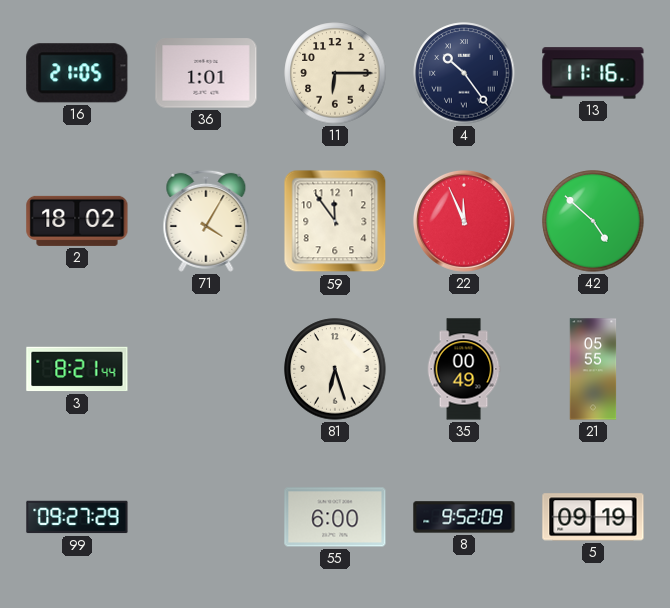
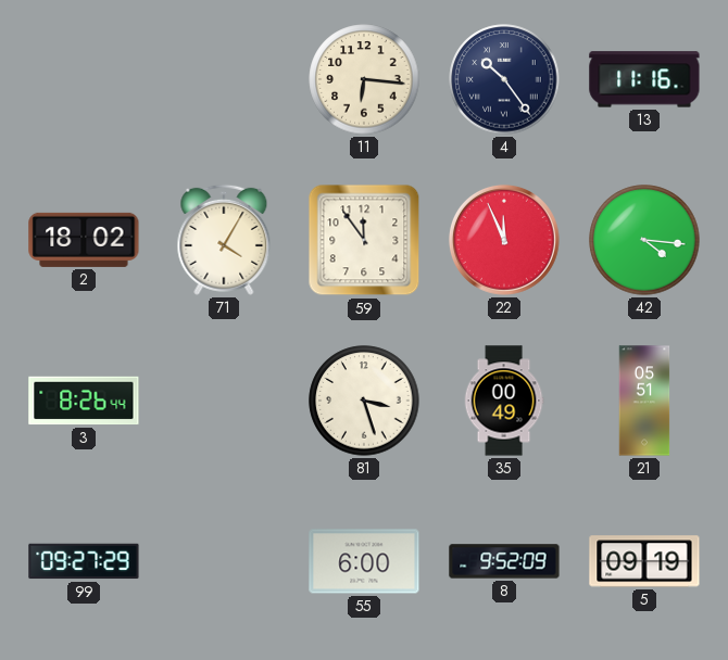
16: 21:05 -> none (77, 73)
36: 1:01 -> none (206, 73)
11: 6:15 -> 6:16 (364, 79)
42: 4:52 -> 4:16 (644, 240)
3: 8:21 -> 8:26 (84, 401)
81: 6:27 -> 3:27 (364, 401)
21: 05:55 -> 05:51 (644, 401)
